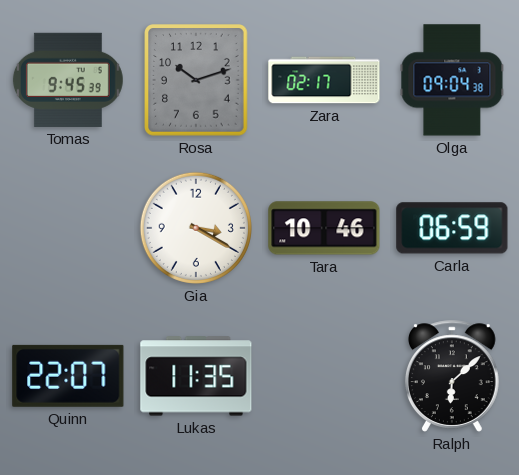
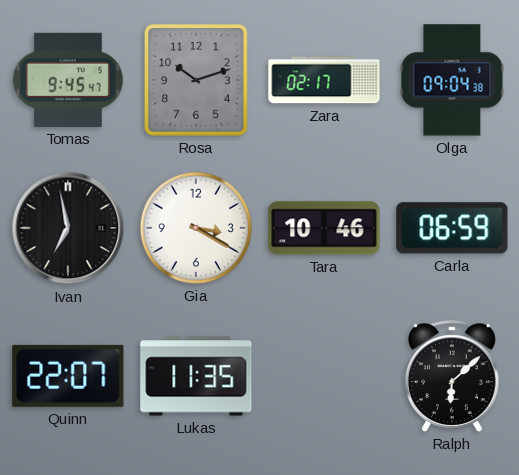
Tomas: 9:45:39 -> 9:45:47 (68, 80)
Ivan: none -> 6:58 (68, 228)
